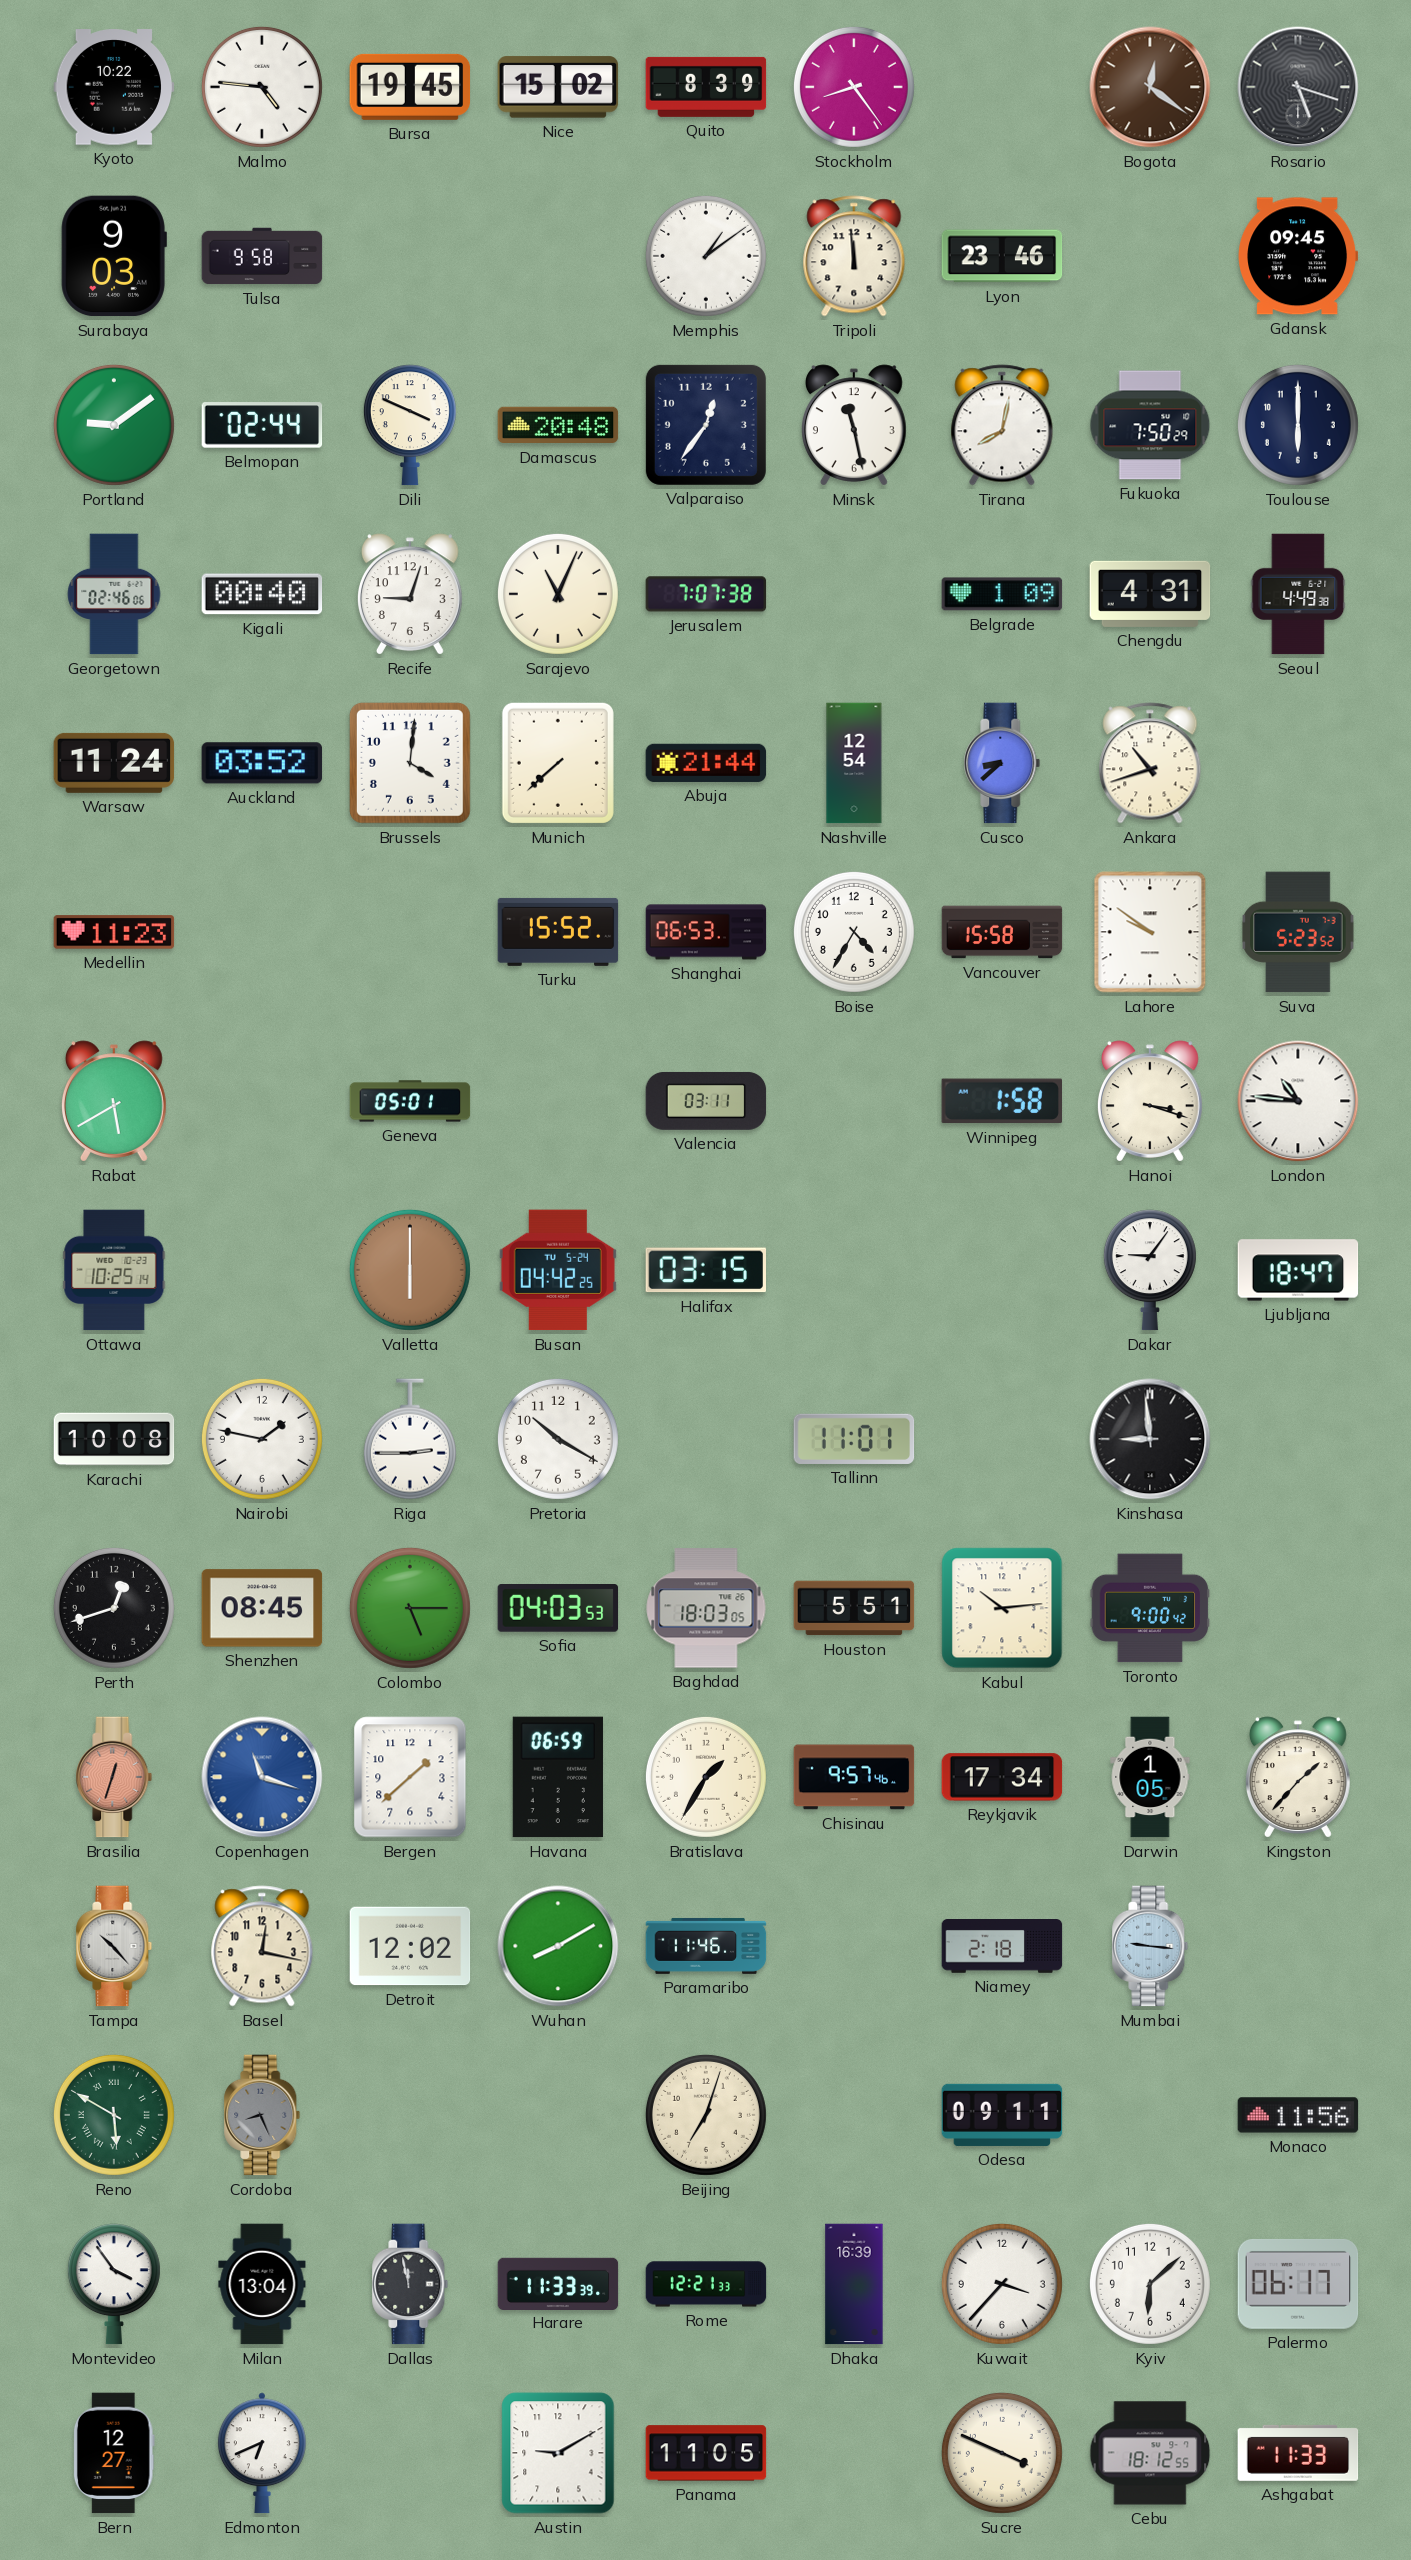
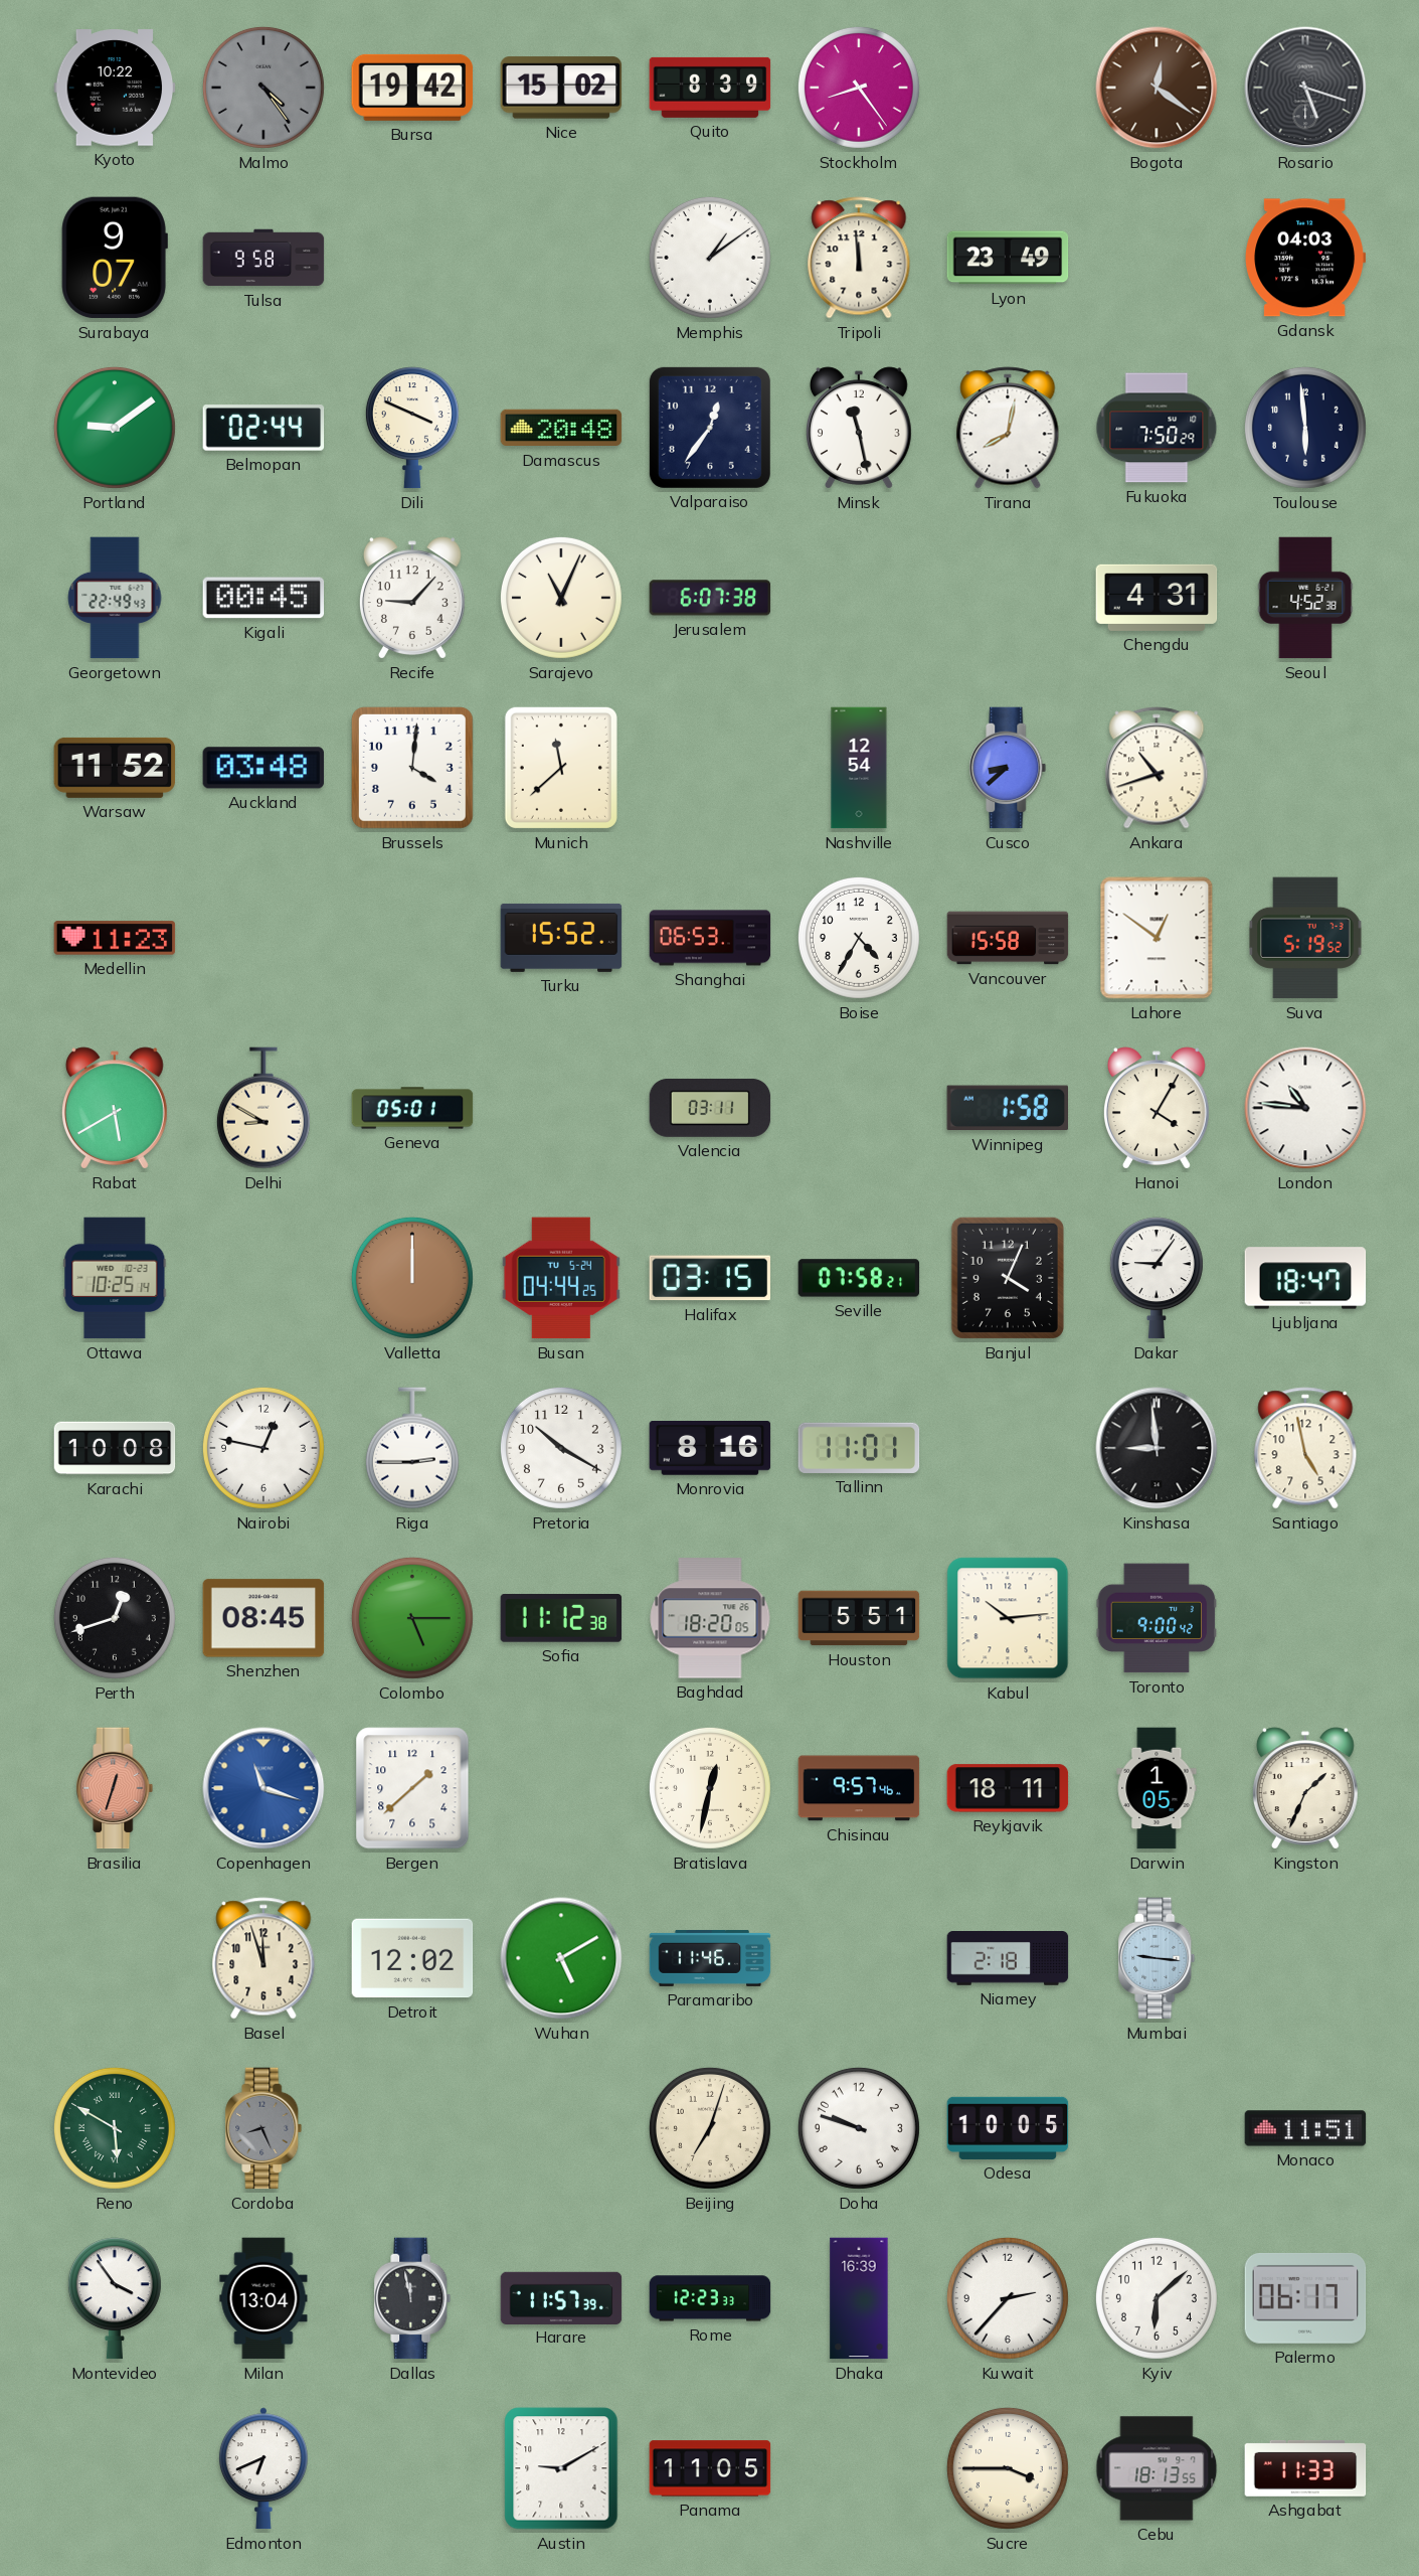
Malmo: 4:46 -> 4:24 (263, 88)
Malmo dial: white -> grey (263, 88)
Bursa: 19:45 -> 19:42 (412, 88)
Surabaya: 9:03 -> 9:07 (115, 258)
Lyon: 23:46 -> 23:49 (1008, 258)
Gdansk: 09:45 -> 04:03 (1305, 258)
Toulouse: 6:00 -> 5:59 (1305, 428)
Georgetown: 02:46 -> 22:49 (115, 598)
Kigali: 00:40 -> 00:45 (263, 598)
Recife: 9:03 -> 9:07 (412, 598)
Jerusalem: 7:07 -> 6:07 (710, 598)
Belgrade: 1:09 -> none (1002, 594)
Seoul: 4:49 -> 4:52 (1305, 598)
Warsaw: 11:24 -> 11:52 (115, 768)
Auckland: 03:52 -> 03:48 (263, 768)
Munich: 7:38 -> 11:38 (561, 768)
Abuja: 21:44 -> none (706, 763)
Lahore: 9:51 -> 12:51 (1157, 938)
Suva: 5:23 -> 5:19 (1305, 938)
Delhi: none -> 8:50 (263, 1108)
Hanoi: 3:18 -> 4:05 (1157, 1108)
Valletta: 6:00 -> 12:00 (412, 1278)
Busan: 04:42 -> 04:44 (561, 1278)
Seville: none -> 07:58 (859, 1278)
Banjul: none -> 4:04 (1008, 1278)
Nairobi: 1:47 -> 12:47 (263, 1448)
Monrovia: none -> 8:16 (710, 1449)
Santiago: none -> 4:58 (1305, 1448)
Sofia: 04:03 -> 11:12 (561, 1618)
Baghdad: 18:03 -> 18:20 (710, 1618)
Havana: 06:59 -> none (558, 1777)
Bratislava: 1:35 -> 12:32 (710, 1788)
Reykjavik: 17:34 -> 18:11 (1008, 1788)
Kingston: 1:37 -> 1:34 (1305, 1788)
Tampa: 10:23 -> none (114, 1946)
Basel: 12:17 -> 11:57 (263, 1958)
Wuhan: 8:10 -> 5:10 (561, 1958)
Doha: none -> 9:48 (859, 2128)
Odesa: 09:11 -> 10:05 (1008, 2128)
Monaco: 11:56 -> 11:51 (1305, 2128)
Harare: 11:33 -> 11:57 (561, 2297)
Rome: 12:21 -> 12:23 (710, 2298)
Kuwait: 3:37 -> 2:37 (1008, 2298)
Bern: 12:27 -> none (114, 2453)
Sucre: 3:49 -> 3:45 (1008, 2468)
Cebu: 18:12 -> 18:13 (1157, 2468)
